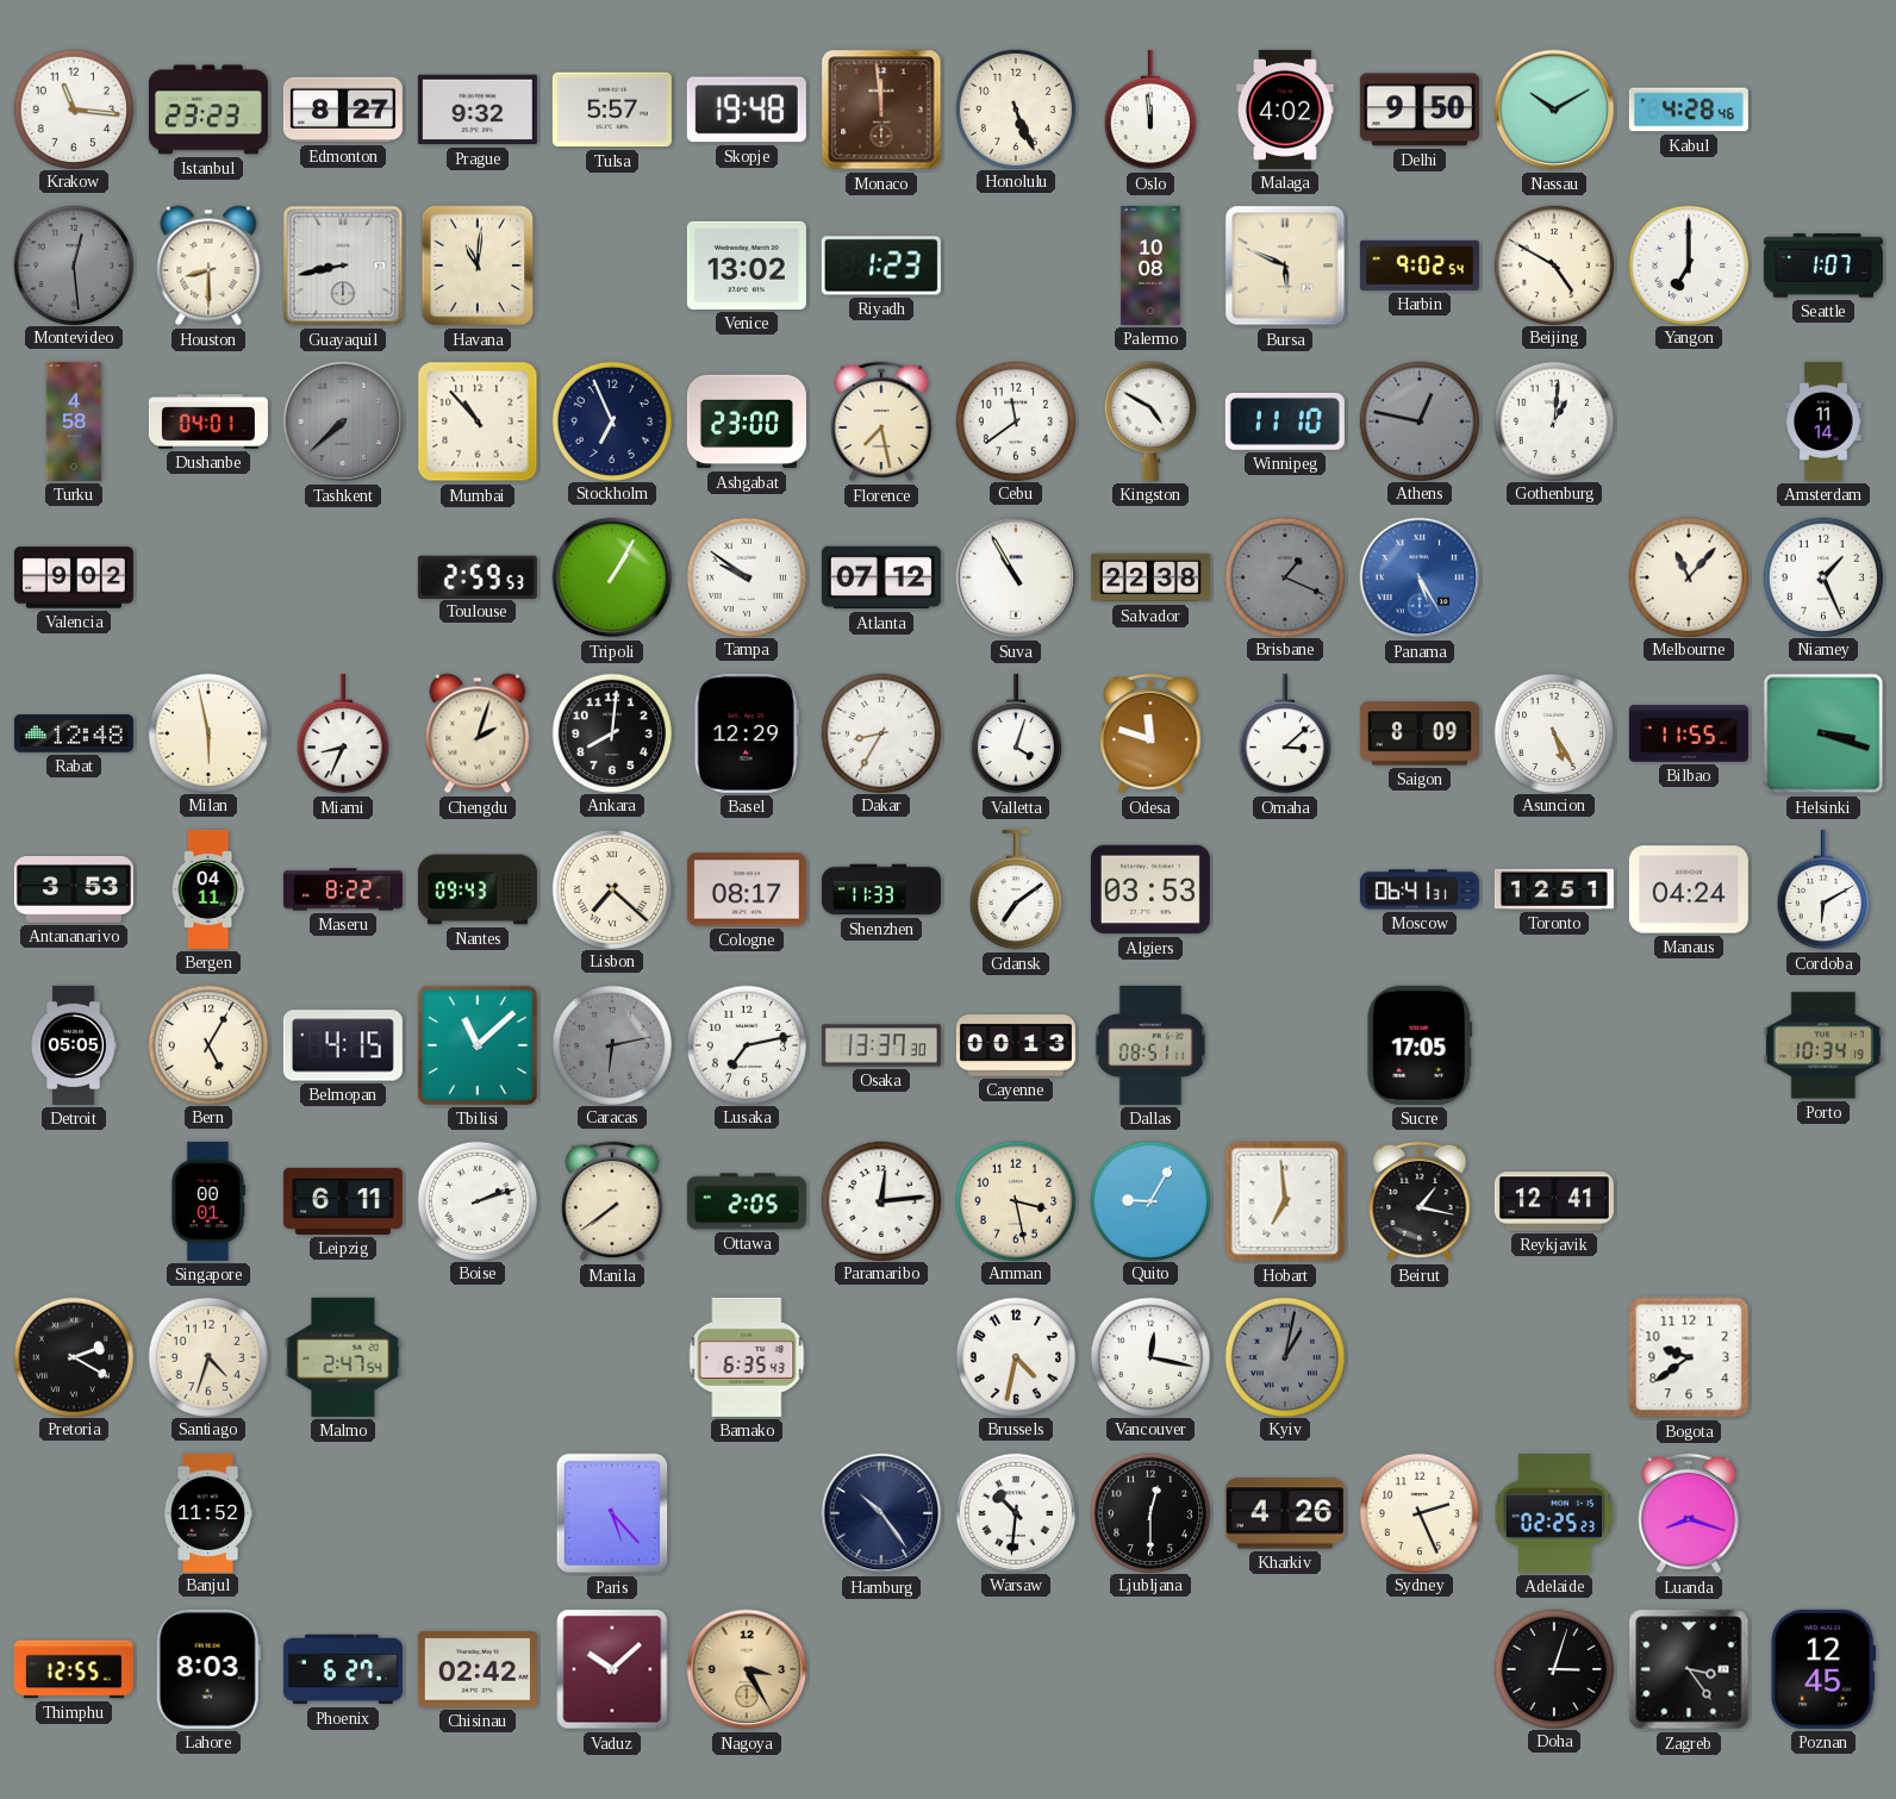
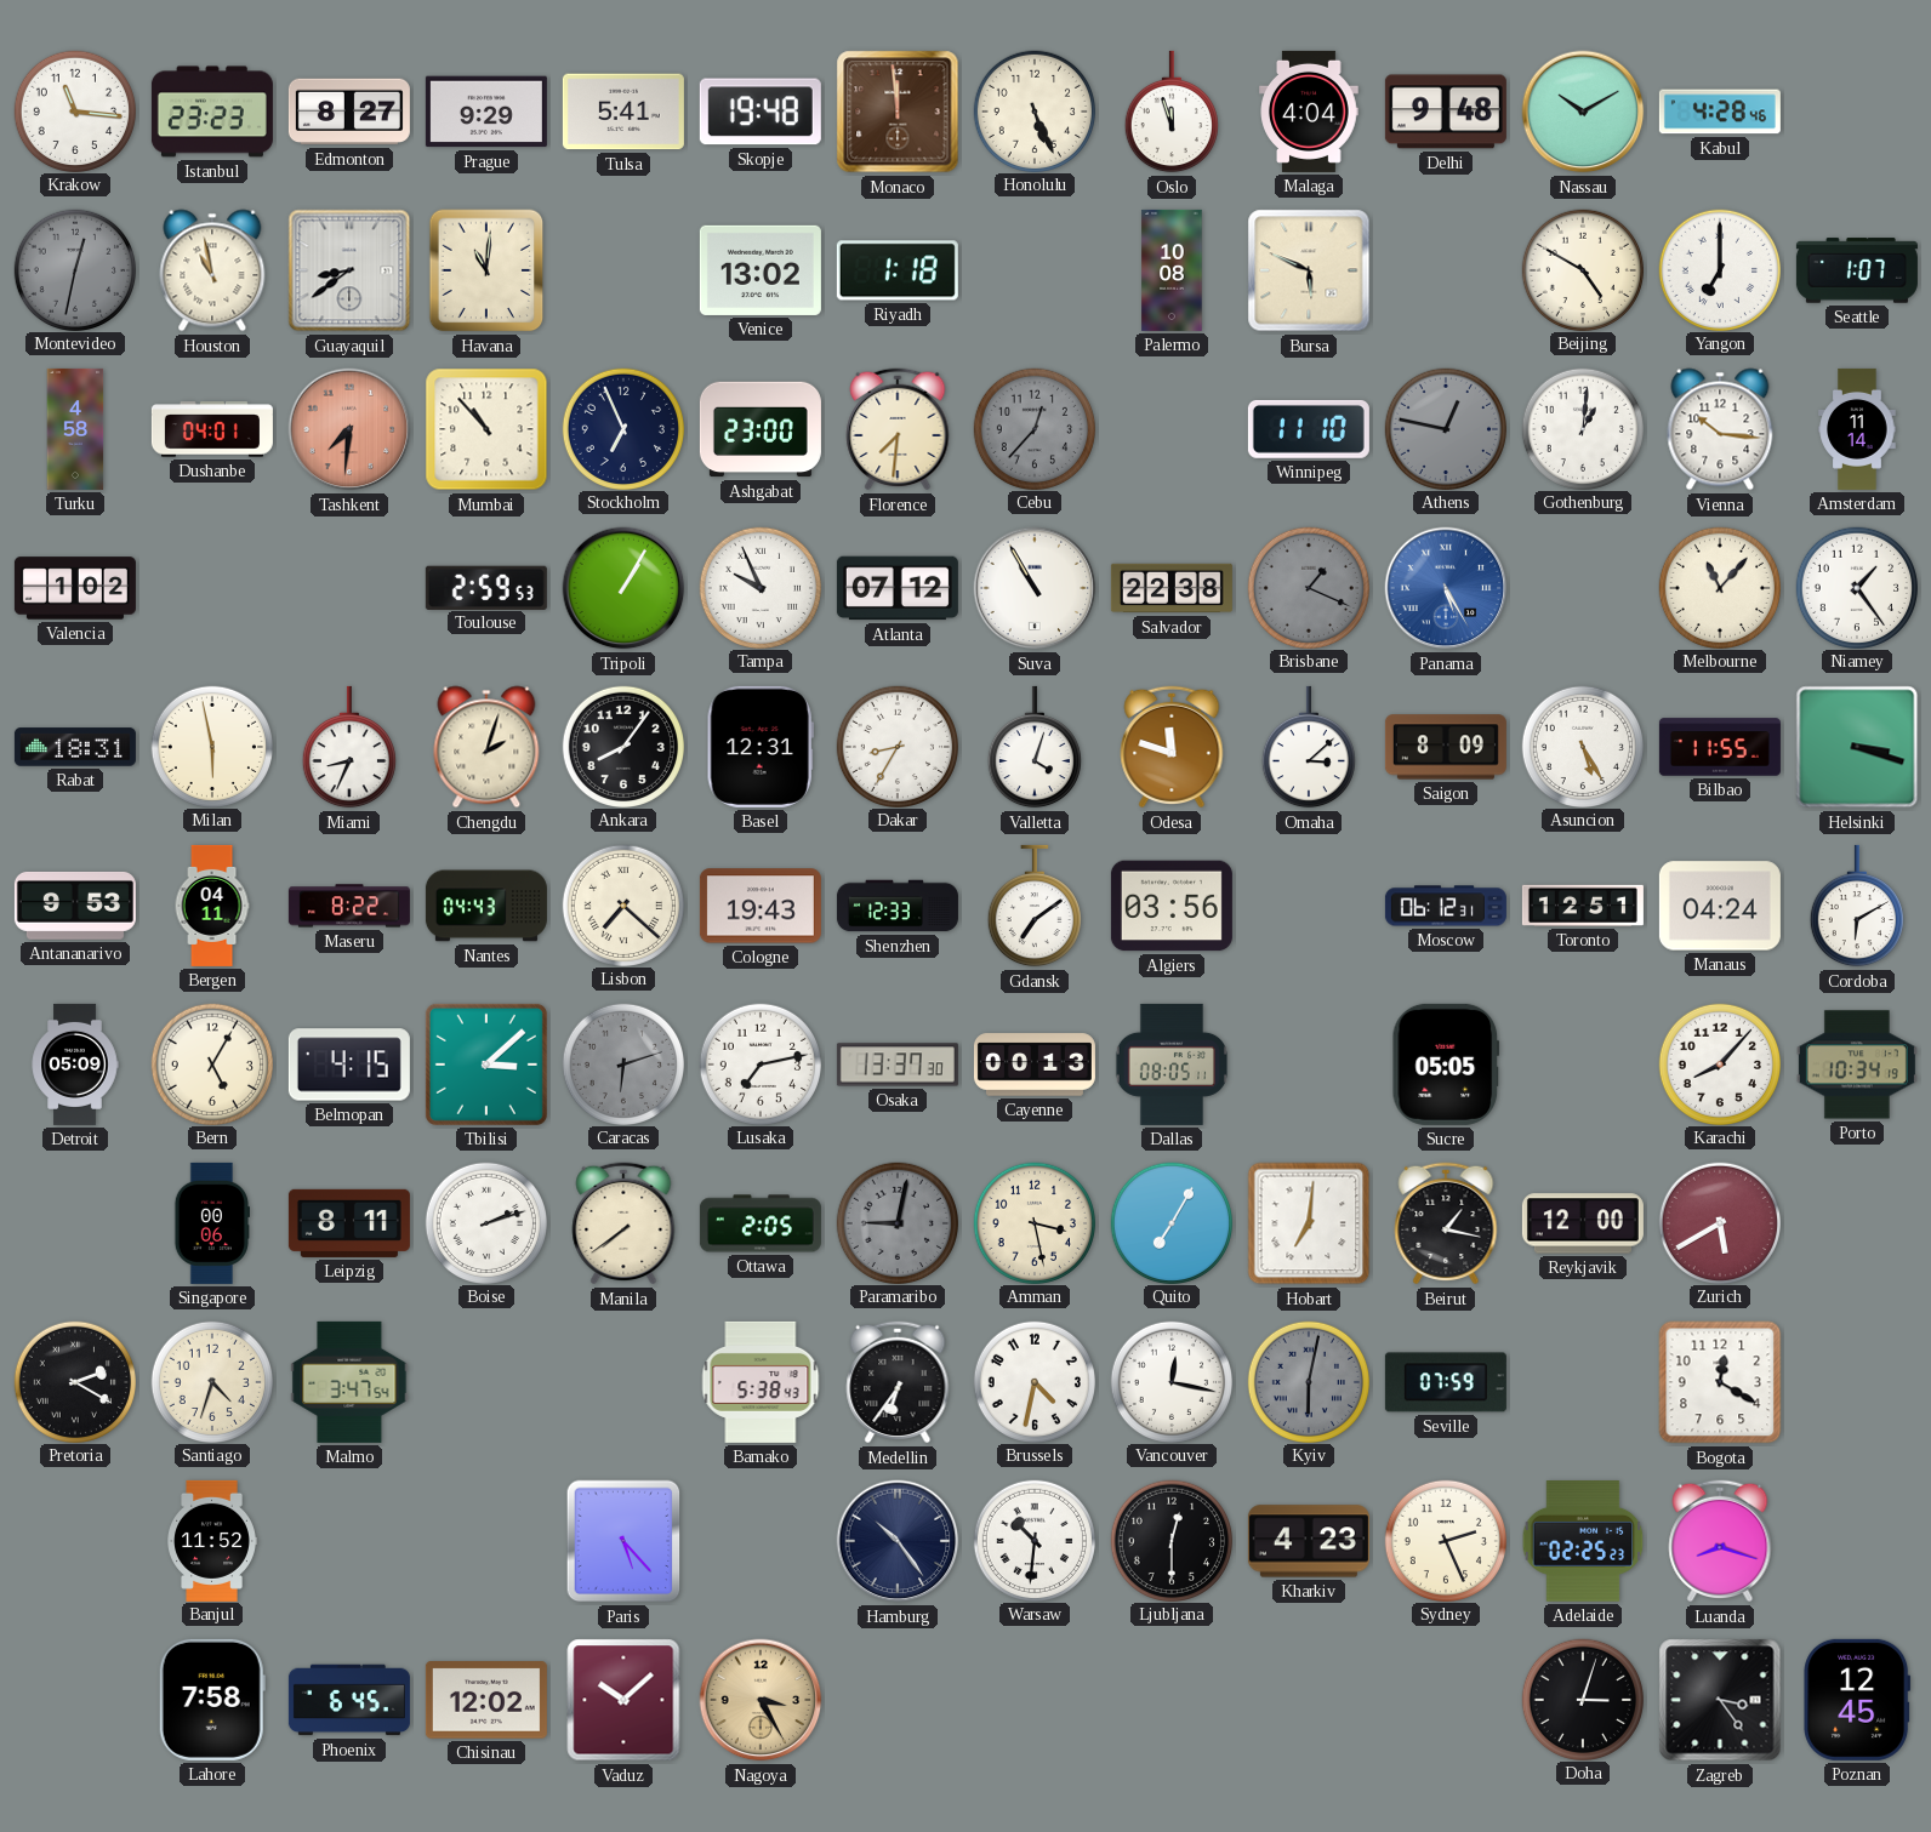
Prague: 9:32 -> 9:29 (486, 112)
Tulsa: 5:57 -> 5:41 (623, 112)
Oslo: 11:59 -> 11:57 (1172, 112)
Malaga: 4:02 -> 4:04 (1309, 112)
Delhi: 9:50 -> 9:48 (1446, 112)
Montevideo: 12:29 -> 12:32 (74, 269)
Houston: 8:30 -> 10:58 (212, 270)
Guayaquil: 8:43 -> 8:39 (349, 270)
Riyadh: 1:23 -> 1:18 (898, 270)
Harbin: 9:02 -> none (1420, 266)
Tashkent: 7:38 -> 7:31 (349, 429)
Tashkent dial: grey -> salmon (349, 429)
Florence: 7:28 -> 7:31 (898, 429)
Cebu: 11:39 -> 12:37 (1033, 428)
Cebu dial: white -> grey (1033, 428)
Kingston: 4:50 -> none (1150, 421)
Vienna: none -> 10:16 (1720, 429)
Valencia: 9:02 -> 1:02 (75, 588)
Tampa: 9:51 -> 9:56 (759, 587)
Niamey: 1:26 -> 1:24 (1856, 587)
Rabat: 12:48 -> 18:31 (75, 747)
Ankara: 8:01 -> 8:06 (622, 746)
Basel: 12:29 -> 12:31 (761, 747)
Antananarivo: 3:53 -> 9:53 (75, 906)
Nantes: 09:43 -> 04:43 (486, 906)
Cologne: 08:17 -> 19:43 (761, 906)
Shenzhen: 11:33 -> 12:33 (898, 906)
Algiers: 03:53 -> 03:56 (1172, 906)
Moscow: 06:41 -> 06:12 (1446, 906)
Detroit: 05:05 -> 05:09 (75, 1065)
Tbilisi: 11:08 -> 3:08 (486, 1065)
Caracas: 6:13 -> 6:12 (622, 1063)
Dallas: 08:51 -> 08:05 (1170, 1065)
Sucre: 17:05 -> 05:05 (1446, 1065)
Karachi: none -> 8:07 (1719, 1063)
Singapore: 00:01 -> 00:06 (212, 1223)
Leipzig: 6:11 -> 8:11 (349, 1223)
Paramaribo: 12:14 -> 9:02 (896, 1222)
Paramaribo dial: white -> grey (896, 1222)
Quito: 9:05 -> 7:05 (1170, 1222)
Hobart: 6:59 -> 7:01 (1309, 1223)
Reykjavik: 12:41 -> 12:00 (1583, 1223)
Zurich: none -> 5:40 (1719, 1222)
Malmo: 2:47 -> 3:47 (349, 1382)
Bamako: 6:35 -> 5:38 (761, 1382)
Medellin: none -> 6:36 (898, 1382)
Kyiv: 1:02 -> 6:02 (1308, 1381)
Seville: none -> 07:59 (1446, 1382)
Bogota: 9:39 -> 12:20 (1720, 1382)
Kharkiv: 4:26 -> 4:23 (1309, 1541)
Thimphu: 12:55 -> none (74, 1669)
Lahore: 8:03 -> 7:58 (212, 1700)
Phoenix: 6:27 -> 6:45 (349, 1700)
Chisinau: 02:42 -> 12:02 (486, 1700)
